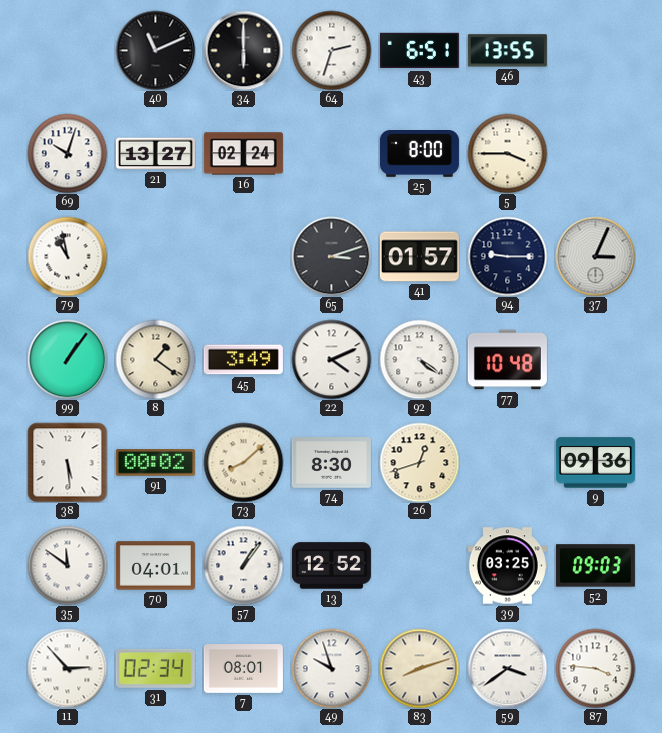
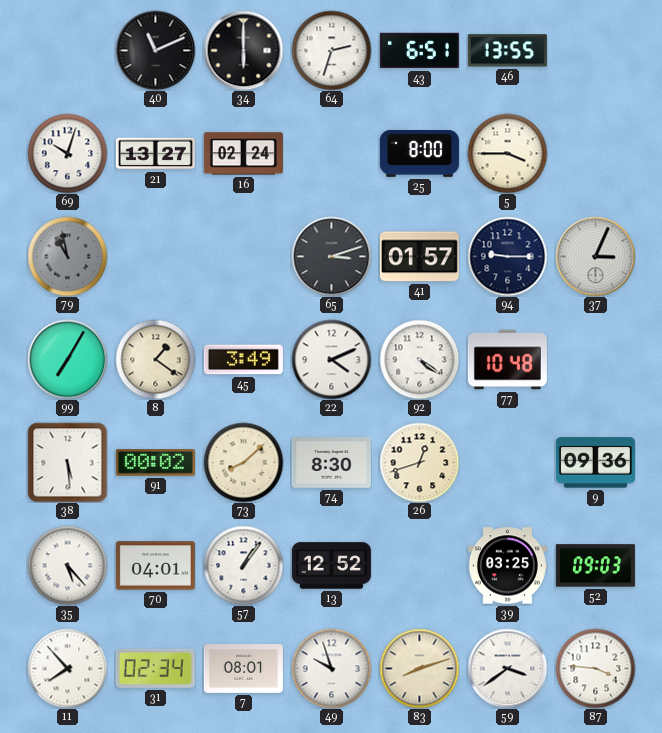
79 dial: white -> grey (67, 256)
99: 1:06 -> 7:05 (67, 359)
35: 11:51 -> 5:23 (67, 565)
11: 2:53 -> 7:53 (67, 668)
